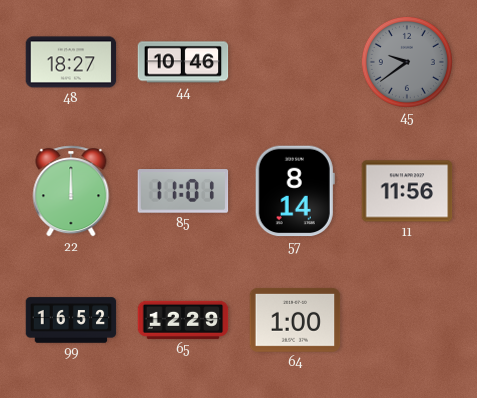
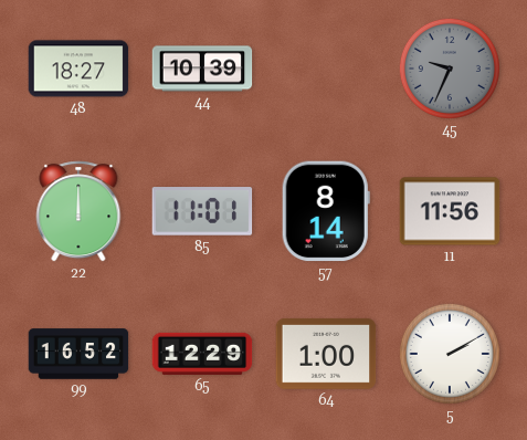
44: 10:46 -> 10:39 (202, 69)
45: 9:39 -> 9:34 (450, 69)
5: none -> 2:10 (450, 354)
